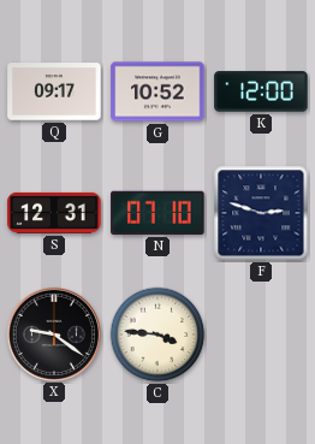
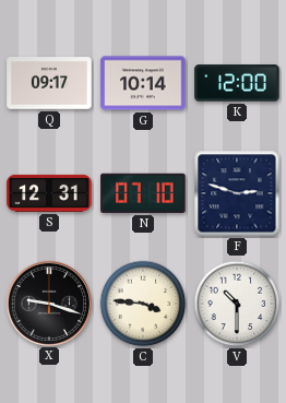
G: 10:52 -> 10:14 (143, 83)
X: 9:21 -> 9:18 (48, 303)
V: none -> 10:30 (237, 304)
